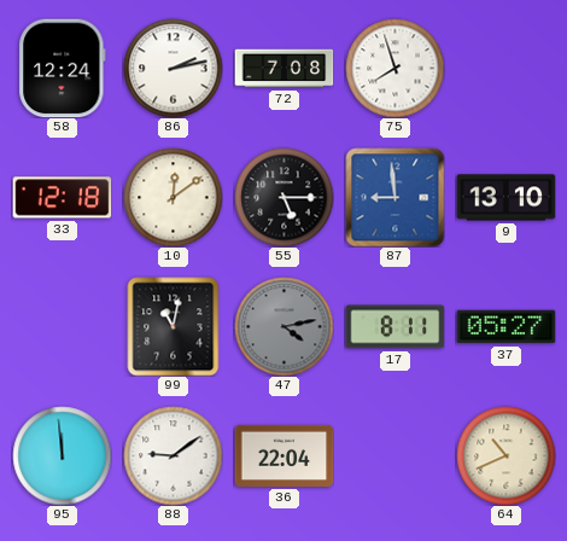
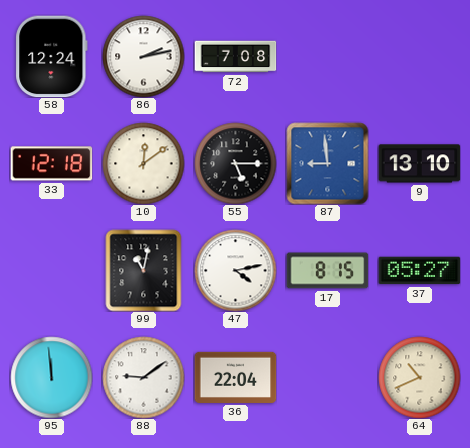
75: 7:57 -> none (394, 68)
47 dial: grey -> white (235, 270)
17: 8:11 -> 8:15 (327, 271)
